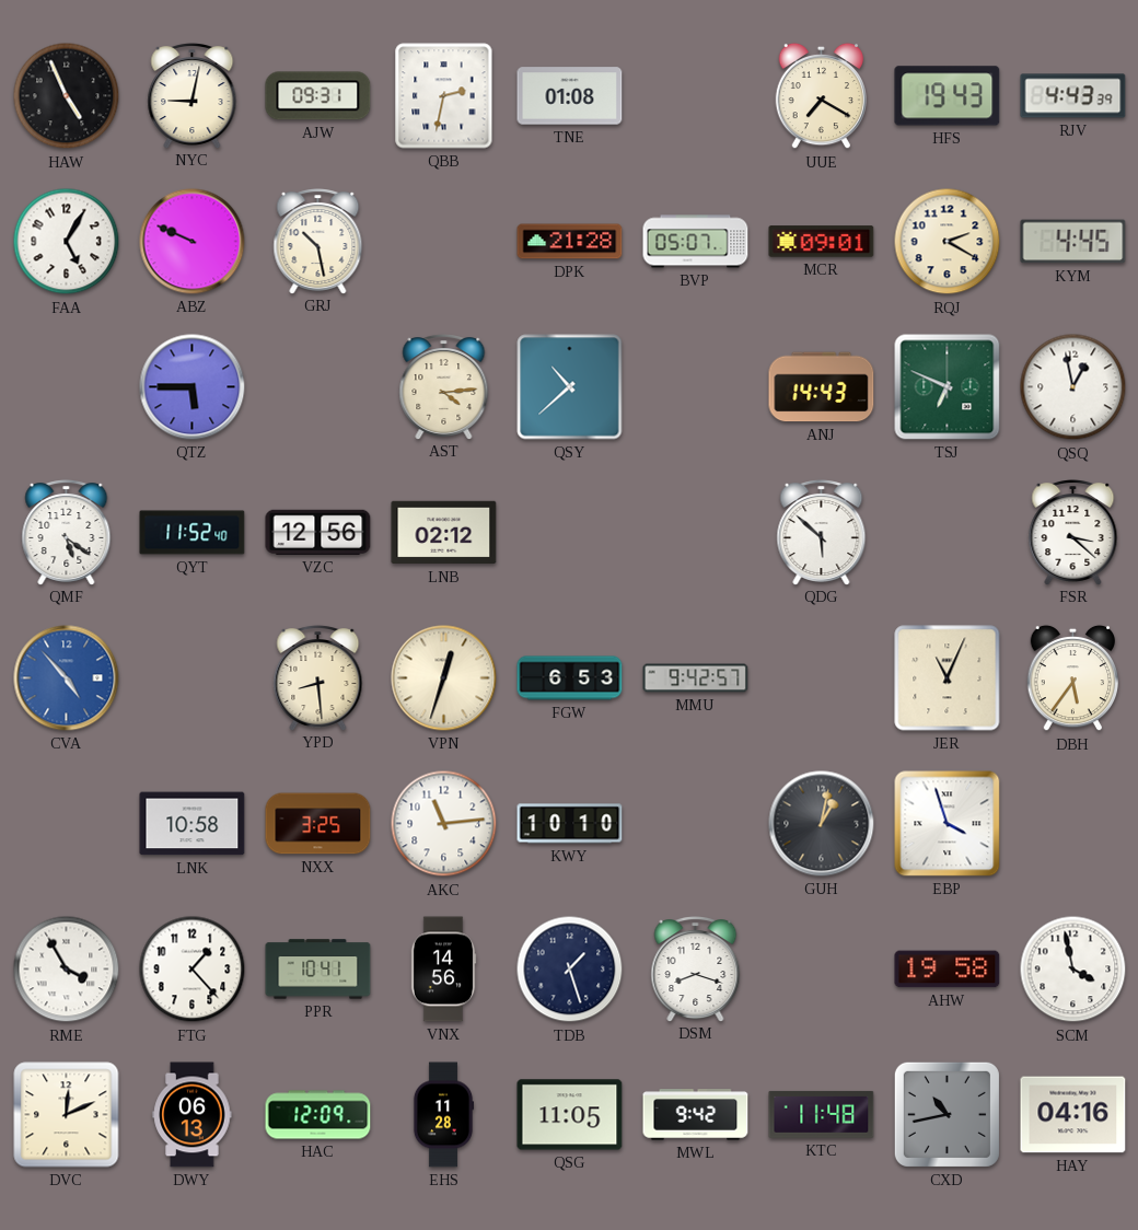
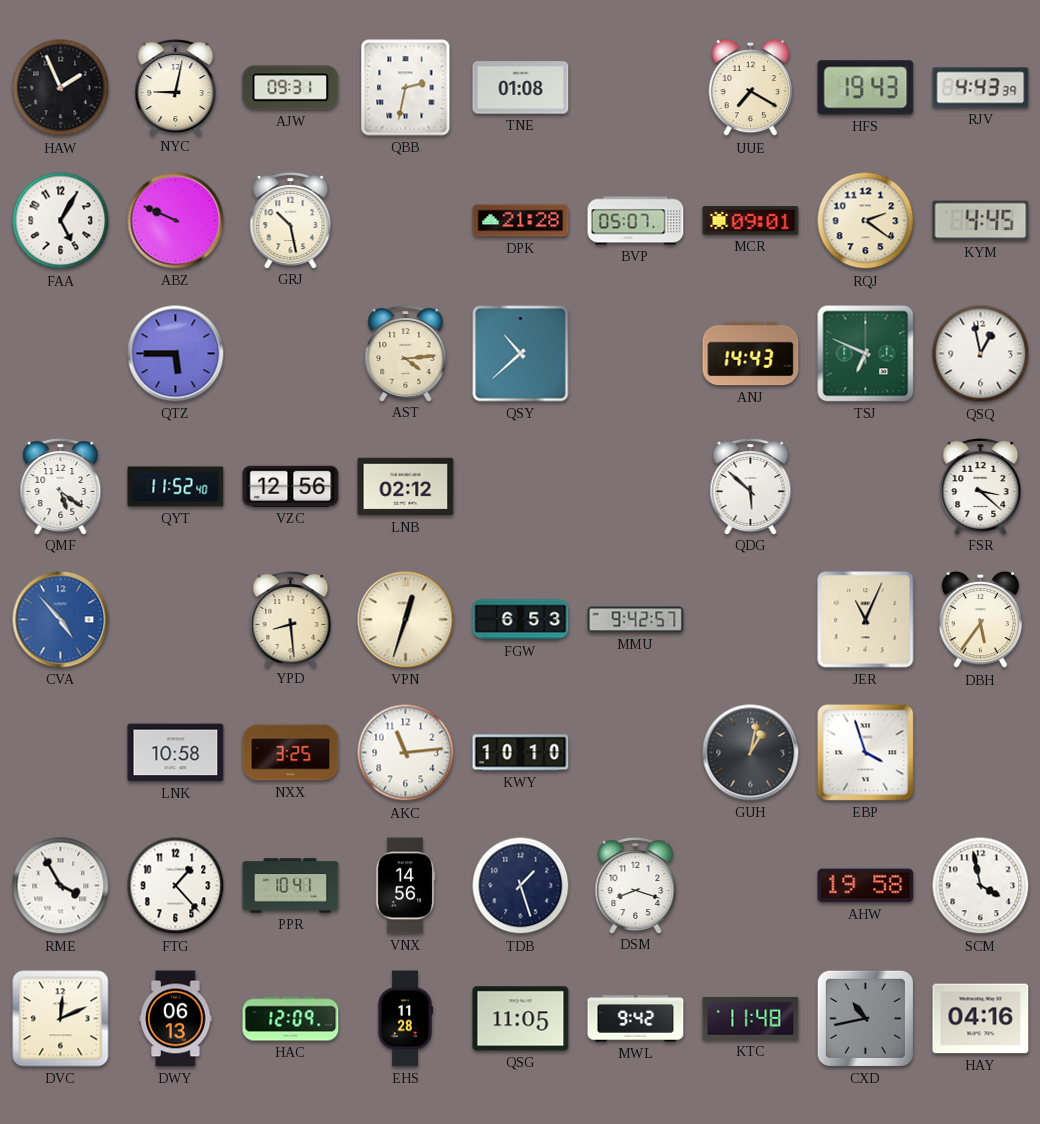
HAW: 4:56 -> 1:56 (61, 88)
RQJ: 2:20 -> 2:21 (866, 221)
